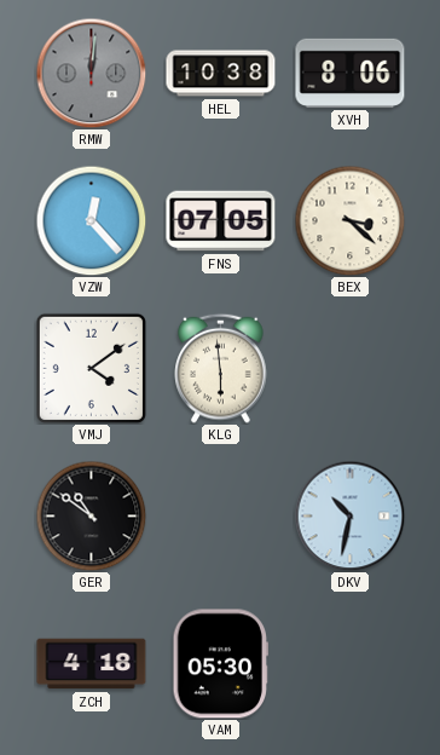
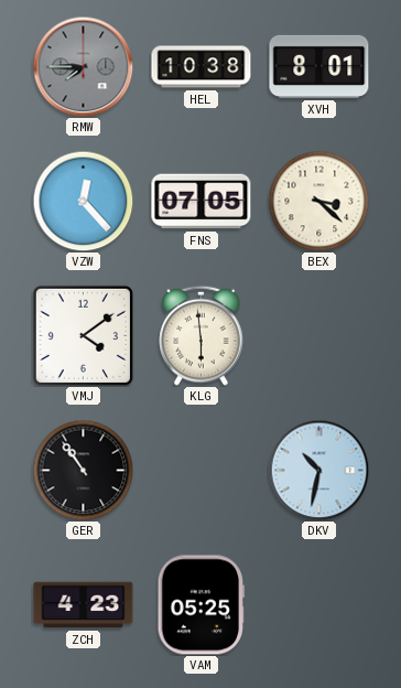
RMW: 12:01 -> 7:45 (83, 66)
XVH: 8:06 -> 8:01 (319, 66)
GER: 10:51 -> 10:54 (83, 470)
ZCH: 4:18 -> 4:23 (84, 605)
VAM: 05:30 -> 05:25 (202, 605)
